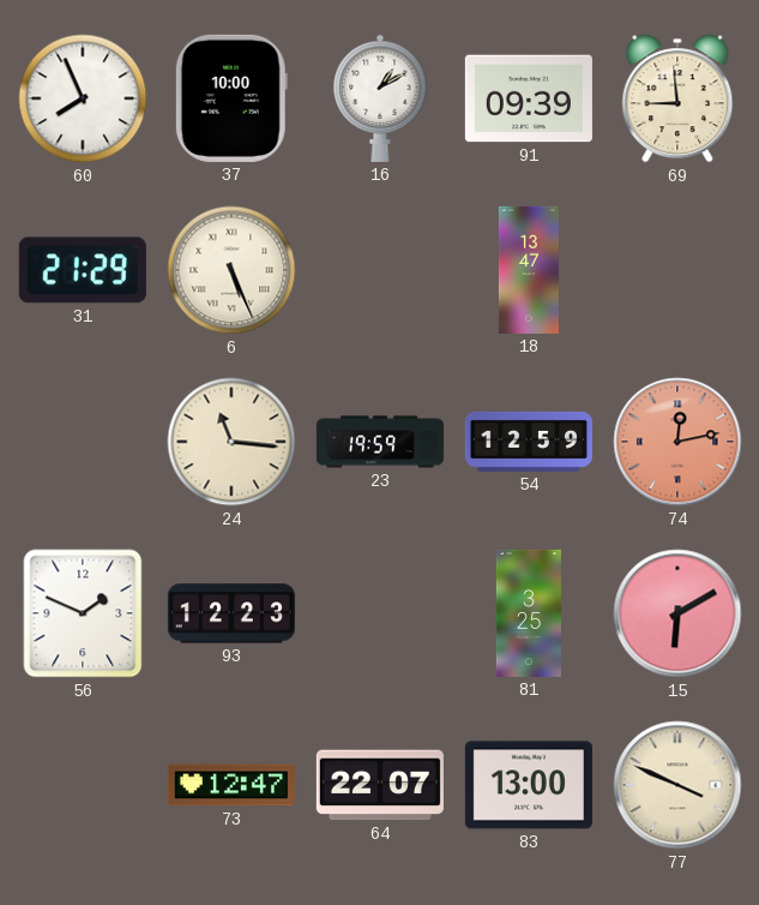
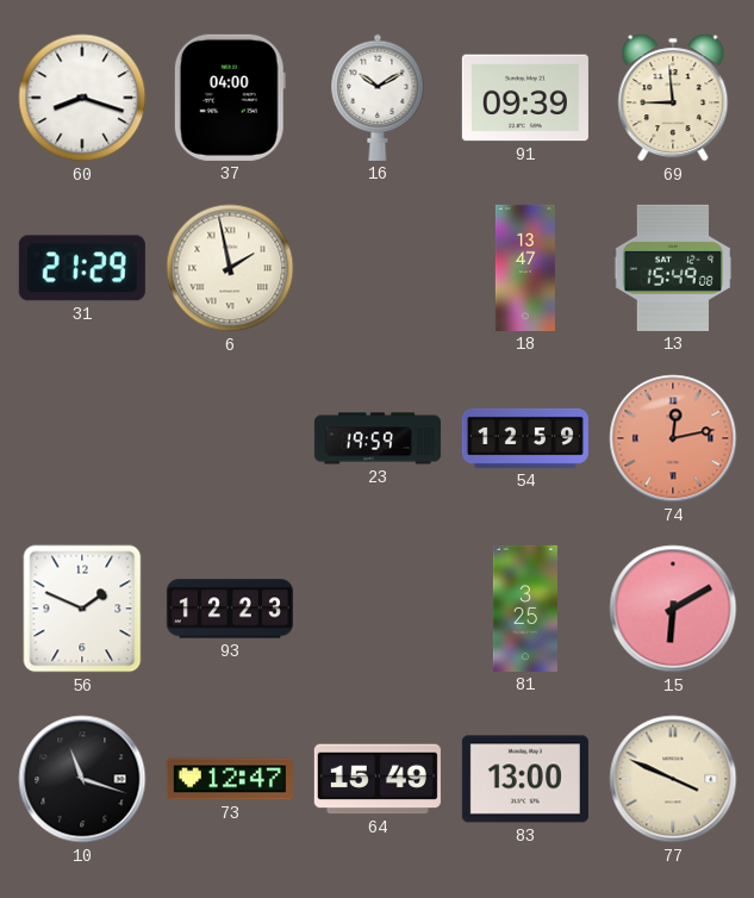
60: 7:56 -> 8:18 (82, 98)
37: 10:00 -> 04:00 (230, 98)
16: 1:10 -> 10:10 (378, 98)
6: 5:26 -> 1:58 (230, 268)
13: none -> 15:49 (672, 268)
24: 11:16 -> none (231, 442)
10: none -> 11:18 (82, 779)
64: 22:07 -> 15:49 (378, 779)
